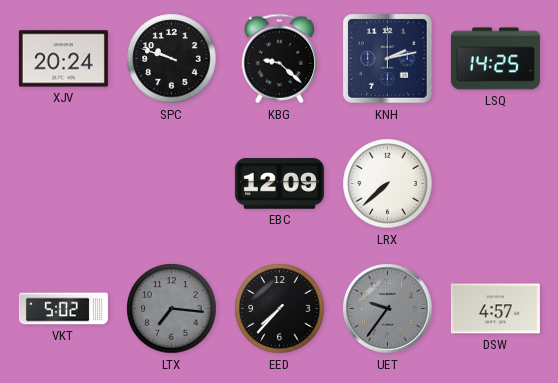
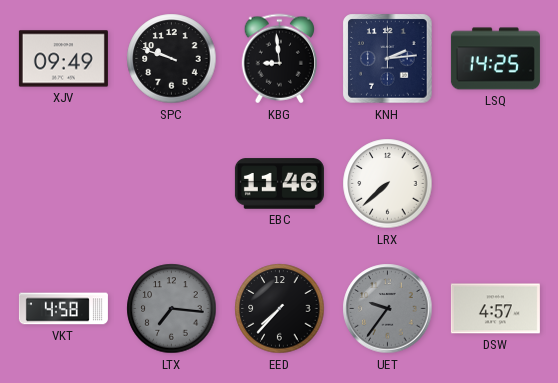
XJV: 20:24 -> 09:49 (63, 59)
KBG: 9:22 -> 8:59 (279, 59)
KNH: 2:13 -> 2:14 (388, 59)
EBC: 12:09 -> 11:46 (279, 184)
VKT: 5:02 -> 4:58 (63, 309)
